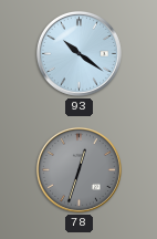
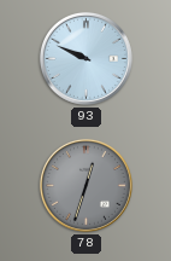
93: 10:21 -> 9:49 (85, 58)
